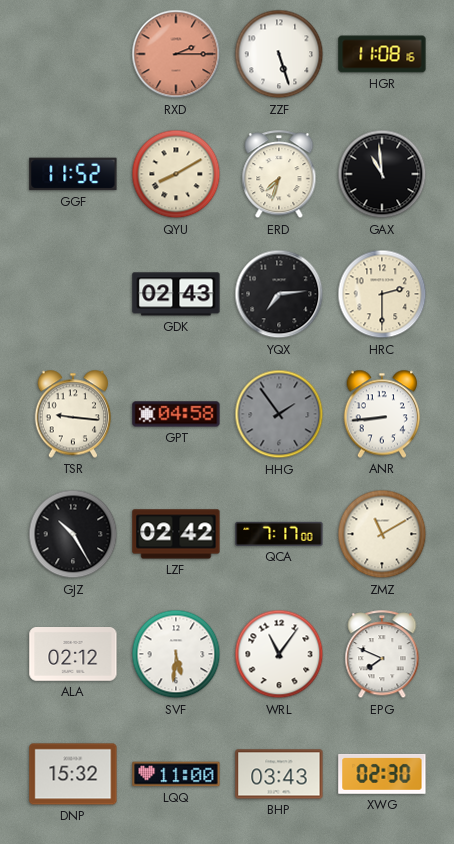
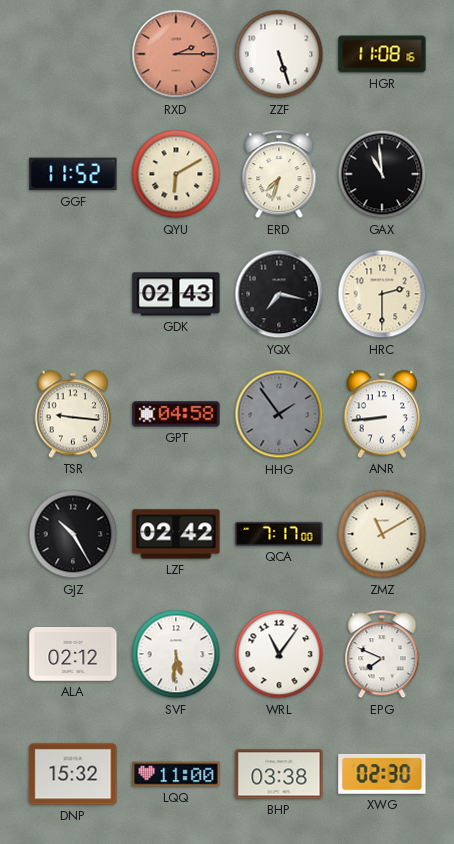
QYU: 8:10 -> 6:10 (176, 174)
YQX: 7:14 -> 7:17 (279, 294)
BHP: 03:43 -> 03:38 (279, 774)
